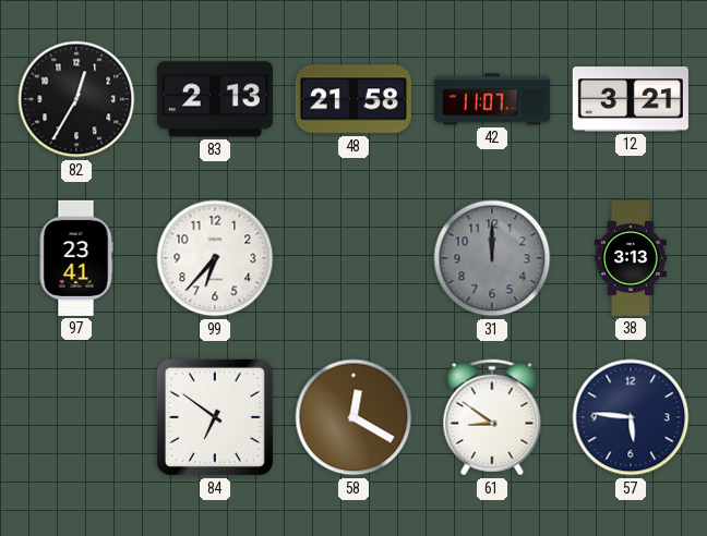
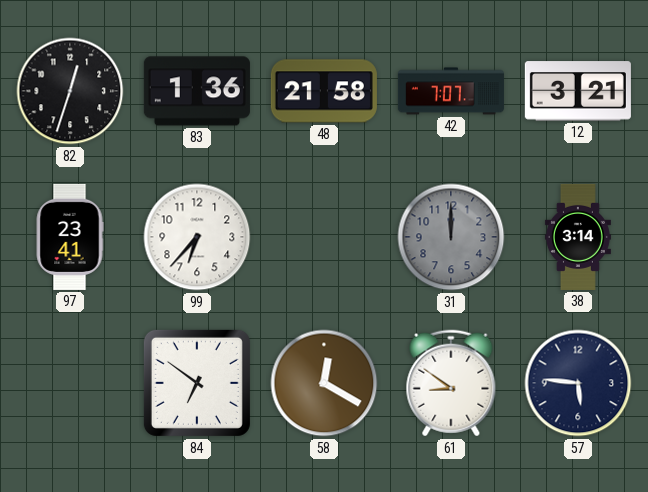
82: 12:35 -> 12:33 (70, 91)
83: 2:13 -> 1:36 (197, 91)
42: 11:07 -> 7:07 (451, 91)
38: 3:13 -> 3:14 (578, 237)
